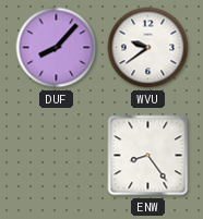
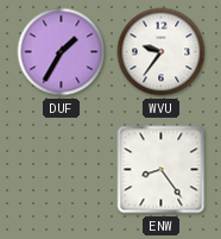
DUF: 8:07 -> 1:35 (62, 52)
WVU: 9:39 -> 9:36 (162, 52)
